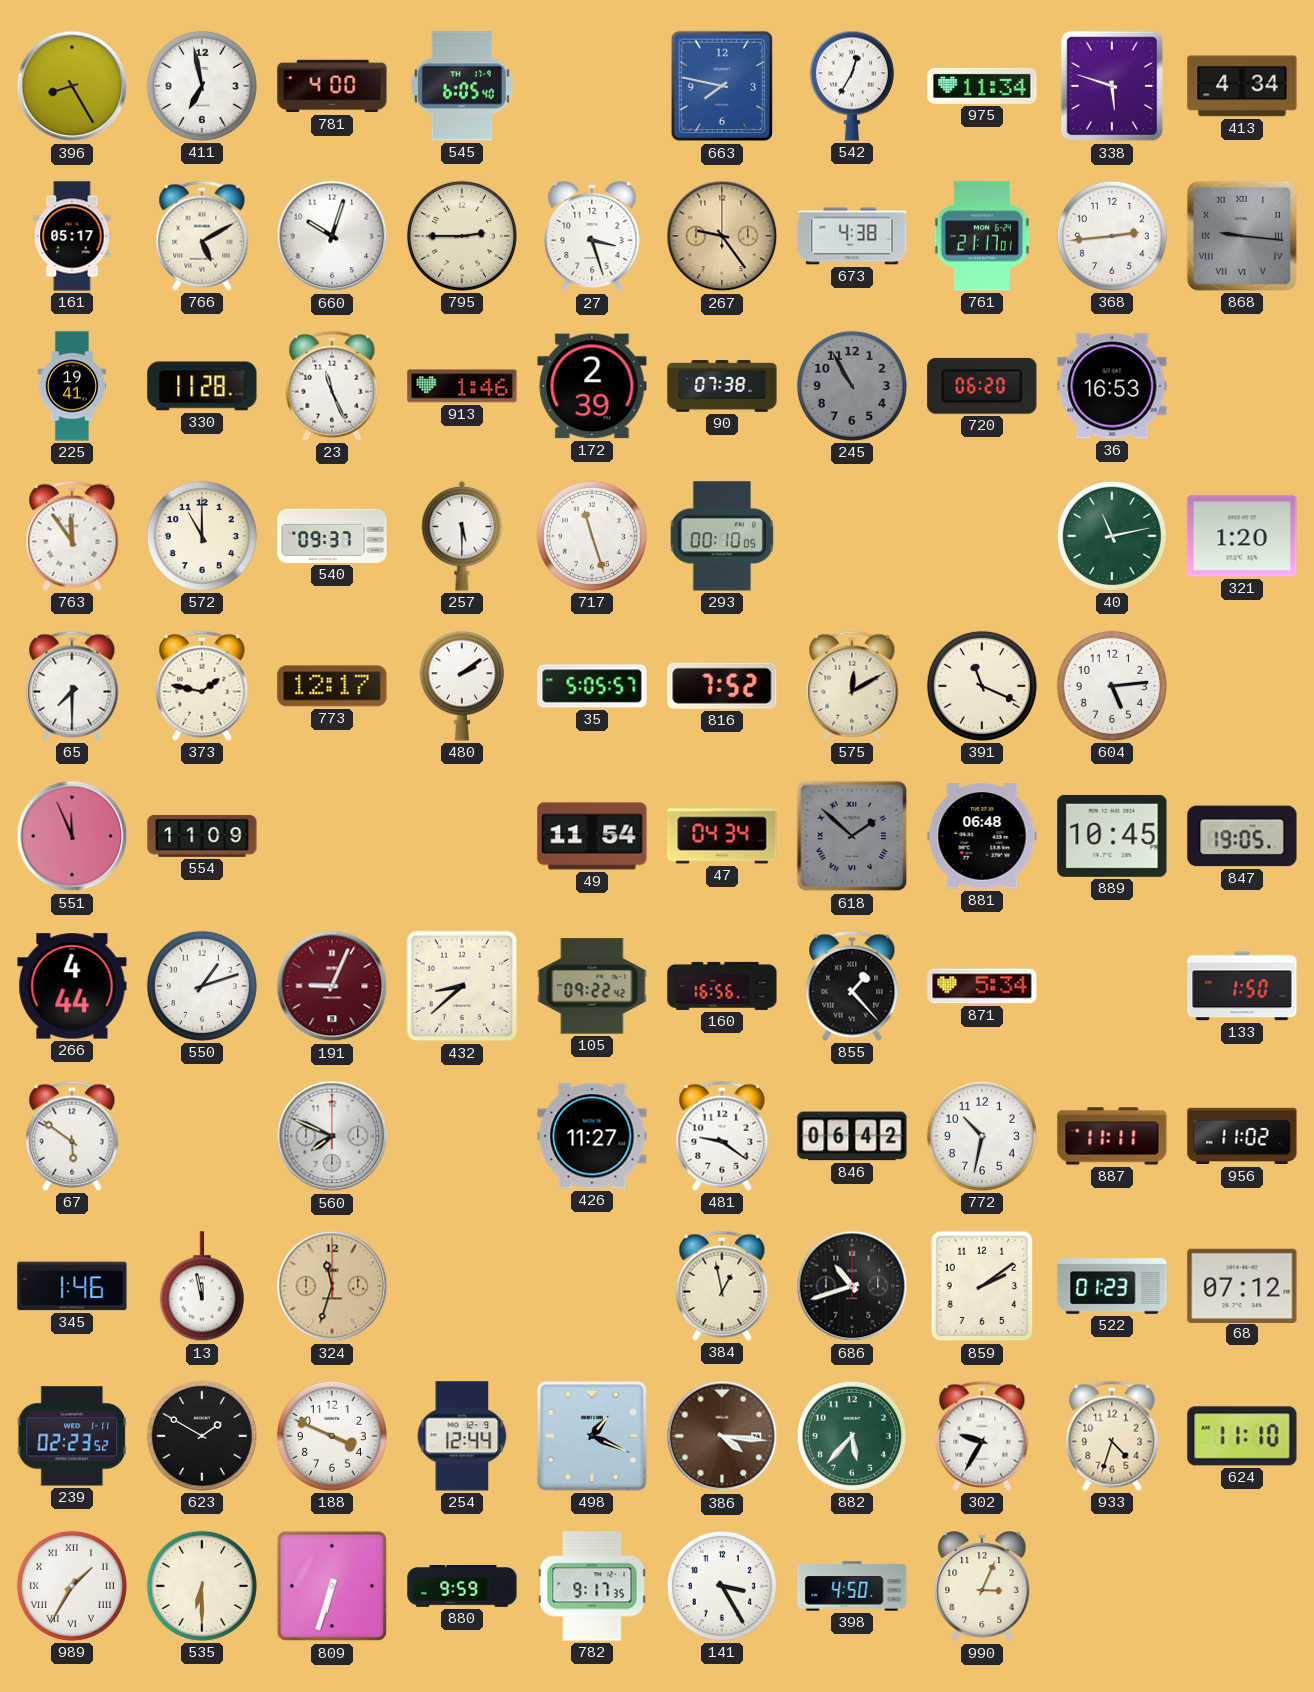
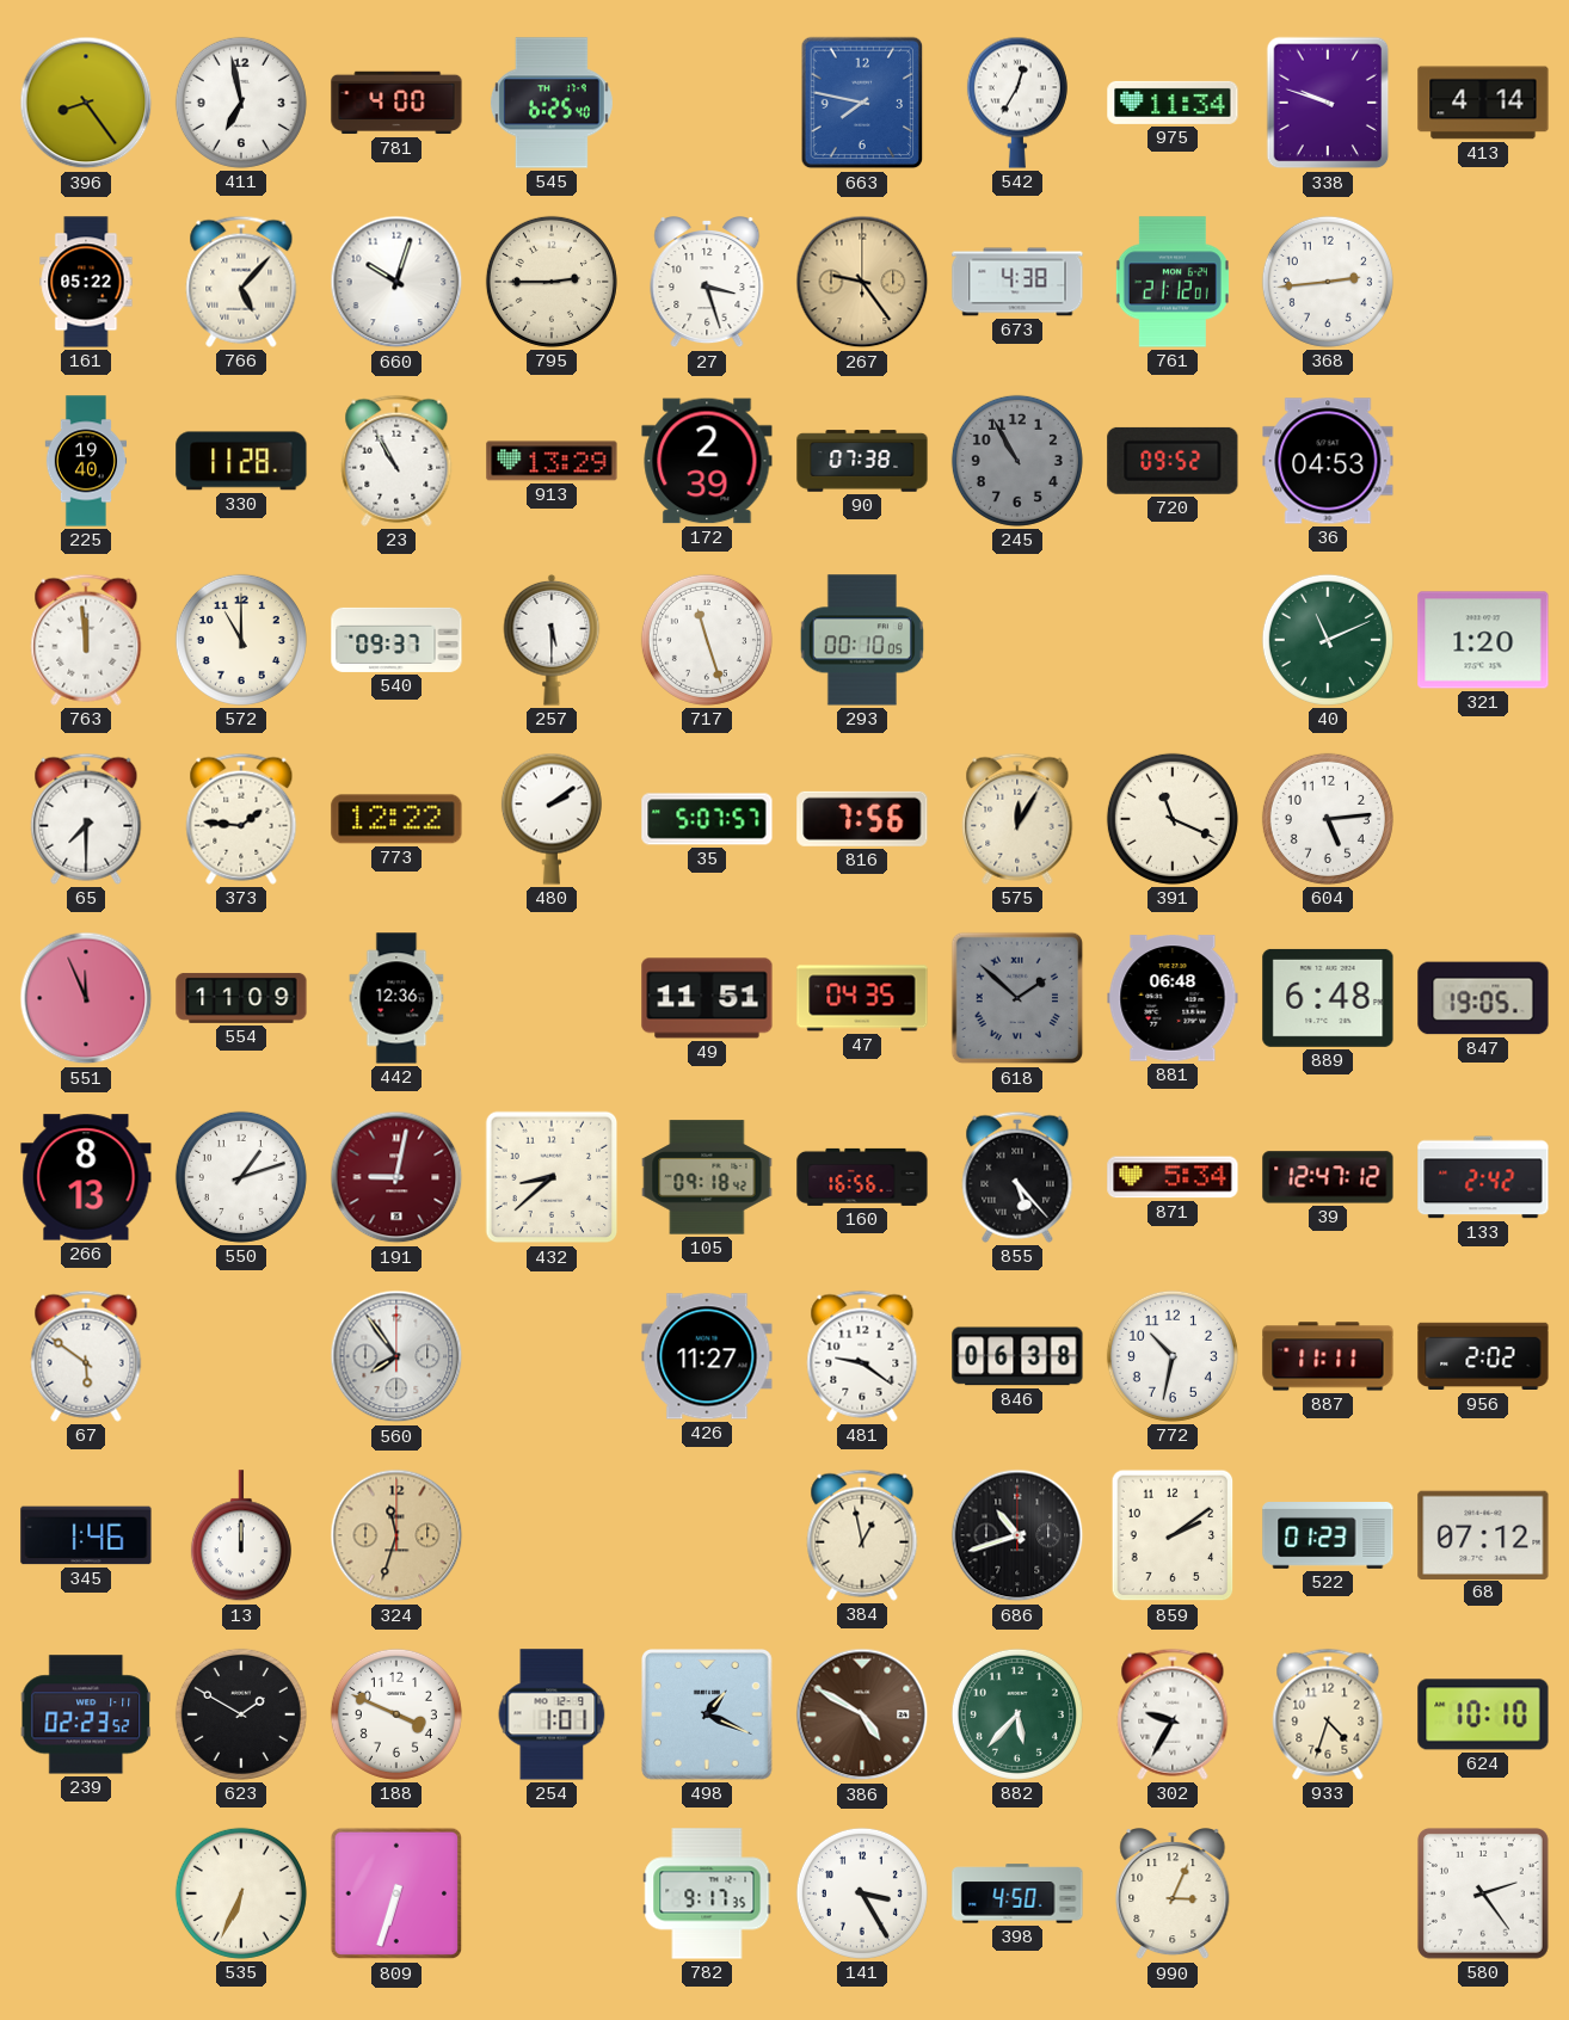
396: 8:25 -> 8:24 (86, 103)
545: 6:05 -> 6:25 (552, 103)
338: 5:48 -> 9:48 (1328, 103)
413: 4:34 -> 4:14 (1483, 103)
161: 05:17 -> 05:22 (86, 282)
766: 5:10 -> 5:07 (241, 282)
761: 21:17 -> 21:12 (1173, 282)
868: 9:16 -> none (1242, 236)
225: 19:41 -> 19:40 (86, 461)
23: 11:26 -> 10:55 (396, 461)
913: 1:46 -> 13:29 (552, 461)
720: 06:20 -> 09:52 (1173, 461)
36: 16:53 -> 04:53 (1328, 461)
763: 11:54 -> 11:59 (86, 640)
40: 11:13 -> 11:11 (1328, 640)
373: 1:47 -> 1:46 (241, 819)
773: 12:17 -> 12:22 (396, 819)
35: 5:05 -> 5:07 (707, 819)
816: 7:52 -> 7:56 (862, 819)
575: 12:10 -> 12:05 (1017, 819)
442: none -> 12:36 (396, 998)
49: 11:54 -> 11:51 (707, 998)
47: 04:34 -> 04:35 (862, 998)
889: 10:45 -> 6:48 (1328, 998)
266: 4:44 -> 8:13 (86, 1177)
191: 9:04 -> 9:02 (396, 1177)
105: 09:22 -> 09:18 (707, 1177)
855: 1:23 -> 5:23 (1017, 1177)
39: none -> 12:47 (1328, 1177)
133: 1:50 -> 2:42 (1483, 1177)
560: 7:49 -> 7:54 (396, 1356)
846: 06:42 -> 06:38 (1017, 1356)
956: 11:02 -> 2:02 (1483, 1356)
13: 11:58 -> 12:00 (241, 1536)
254: 12:44 -> 1:01 (552, 1714)
386: 4:16 -> 4:50 (862, 1714)
624: 11:10 -> 10:10 (1483, 1714)
989: 1:35 -> none (72, 1586)
535: 6:30 -> 6:34 (241, 1893)
880: 9:59 -> none (462, 1587)
580: none -> 2:24 (1483, 1893)
